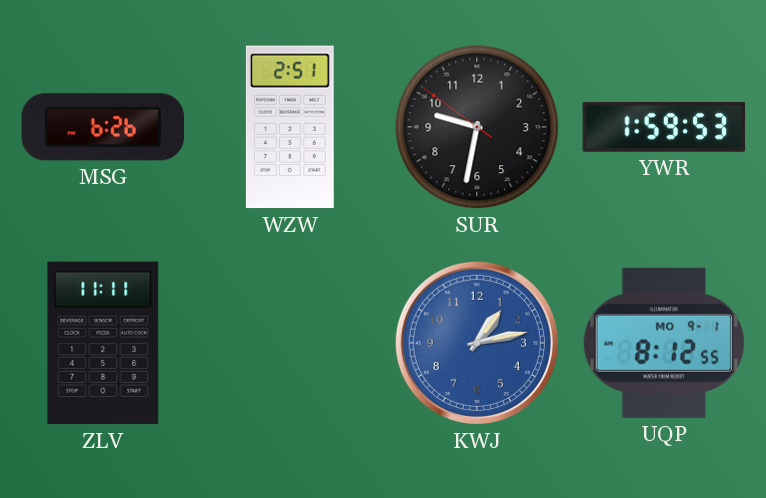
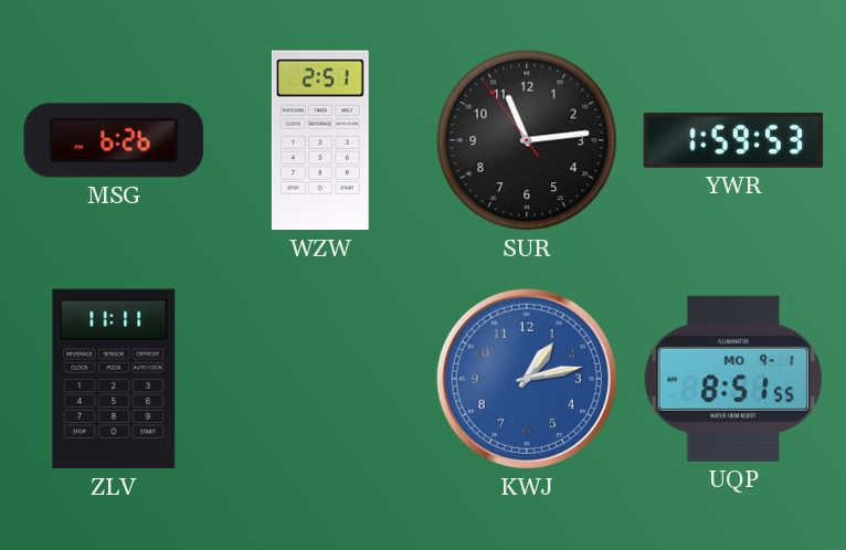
SUR: 9:31 -> 11:13 (527, 140)
UQP: 8:12 -> 8:51 (732, 379)
